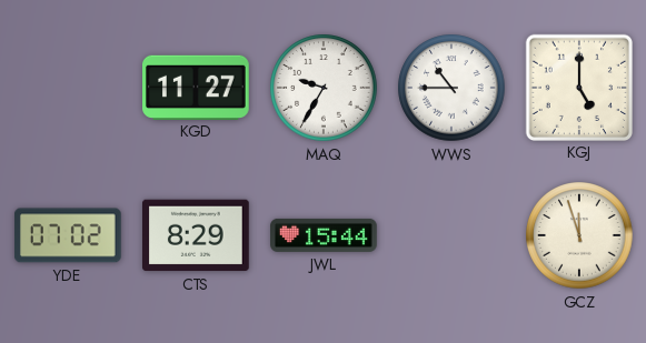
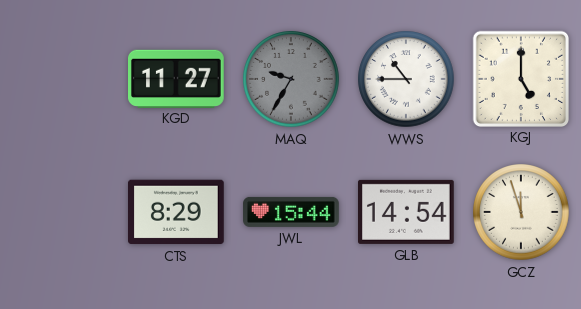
MAQ dial: white -> grey (291, 79)
YDE: 07:02 -> none (68, 235)
GLB: none -> 14:54 (407, 212)
